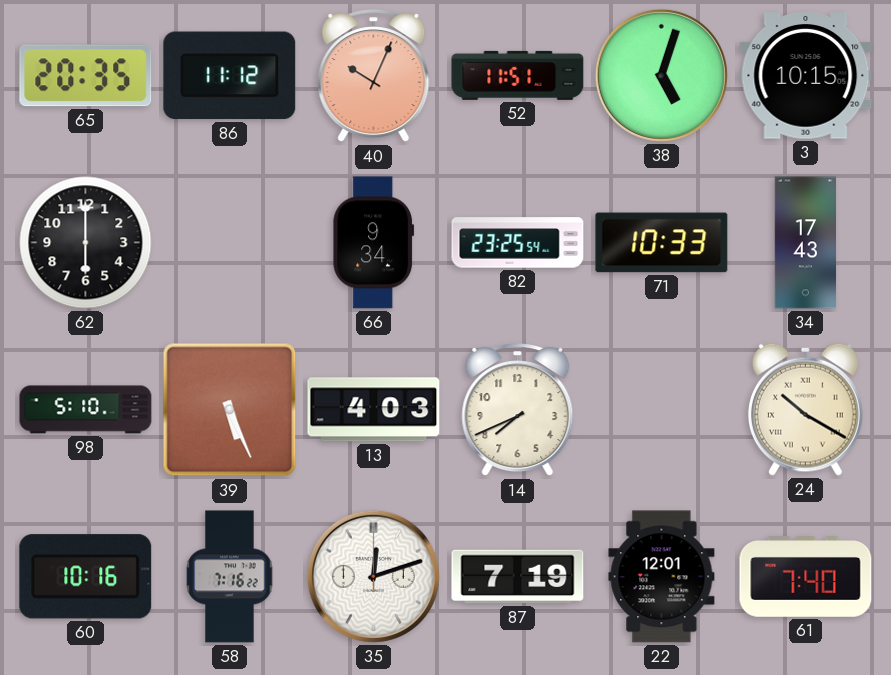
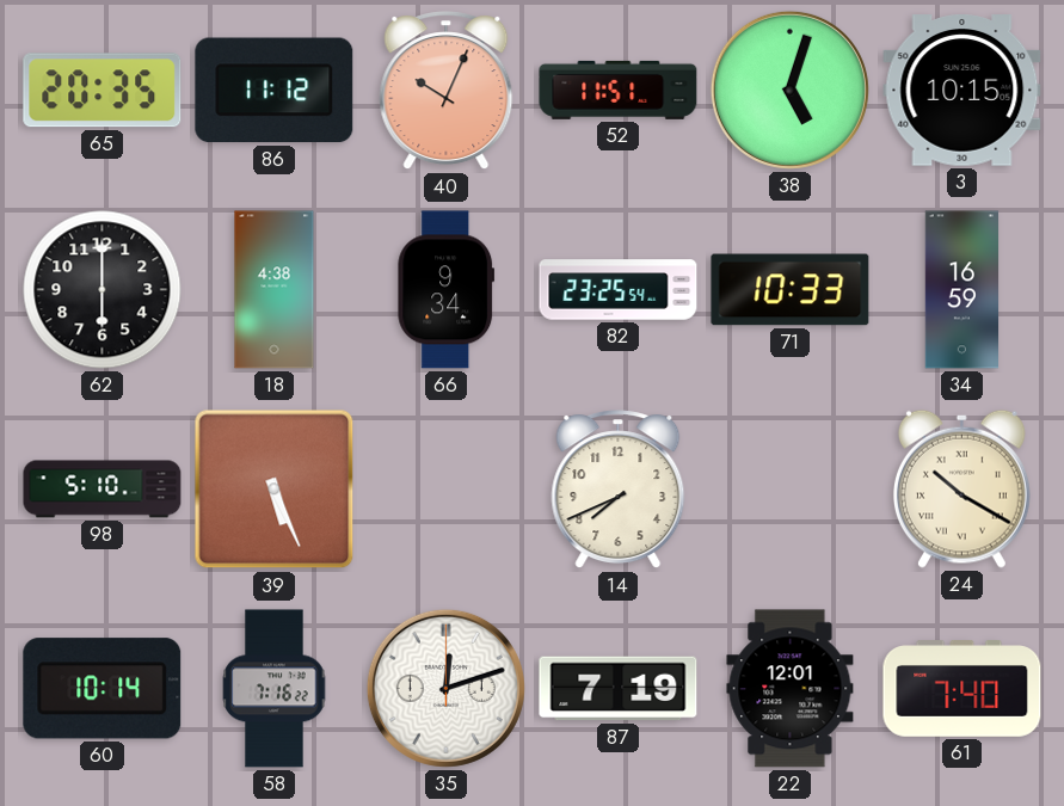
18: none -> 4:38 (275, 290)
34: 17:43 -> 16:59 (962, 290)
13: 4:03 -> none (374, 410)
60: 10:16 -> 10:14 (103, 689)
